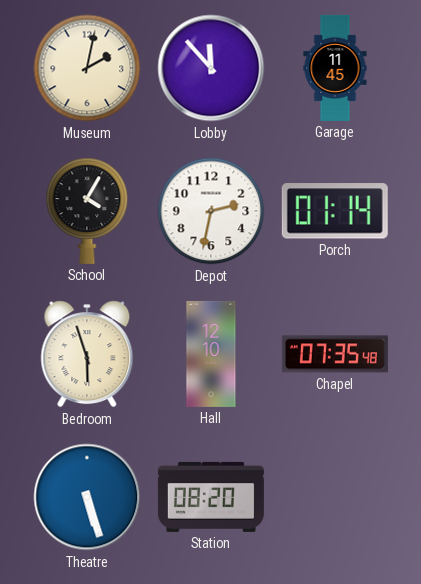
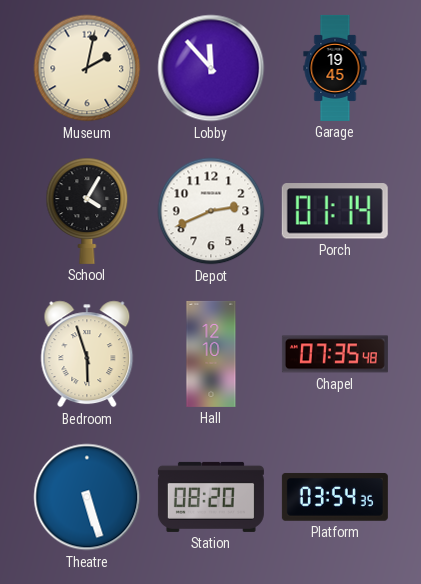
Garage: 11:45 -> 19:45 (335, 68)
Depot: 2:32 -> 2:41 (211, 211)
Platform: none -> 03:54 (335, 497)
